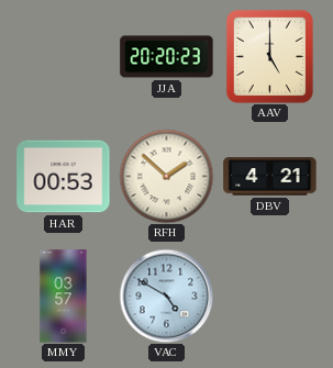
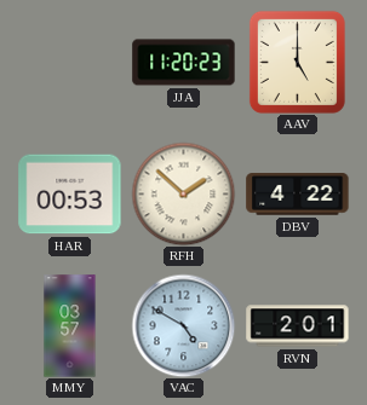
JJA: 20:20 -> 11:20 (184, 63)
DBV: 4:21 -> 4:22 (298, 195)
RVN: none -> 2:01 (298, 326)
